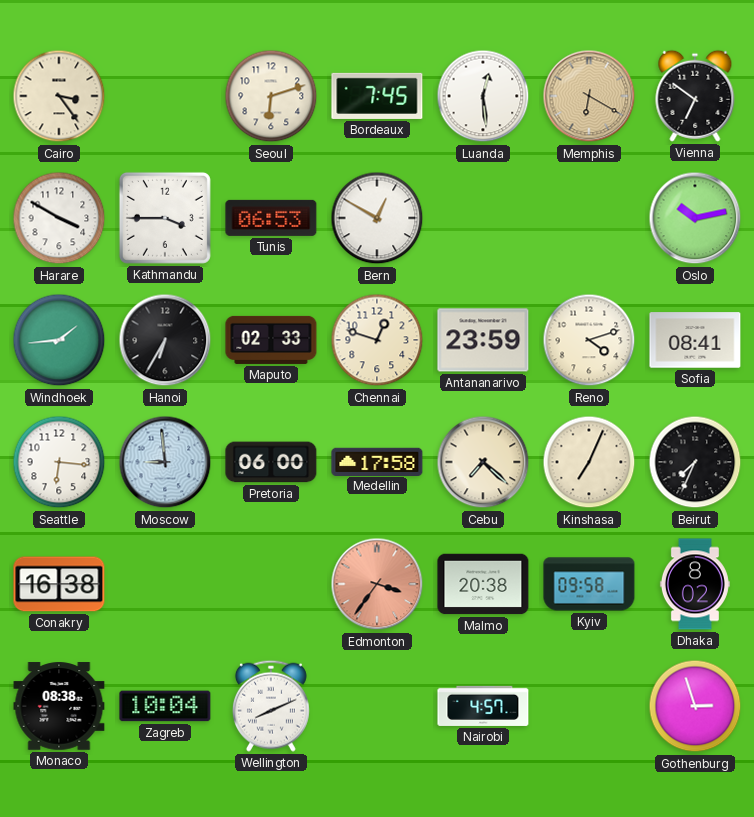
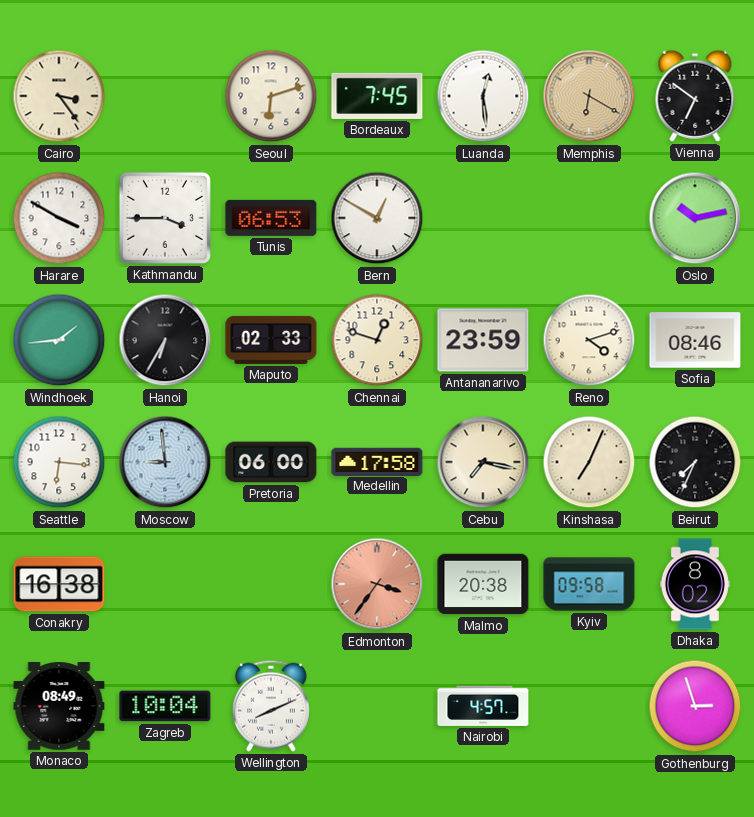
Sofia: 08:41 -> 08:46 (695, 340)
Cebu: 7:22 -> 7:17 (483, 462)
Monaco: 08:38 -> 08:49 (59, 706)
